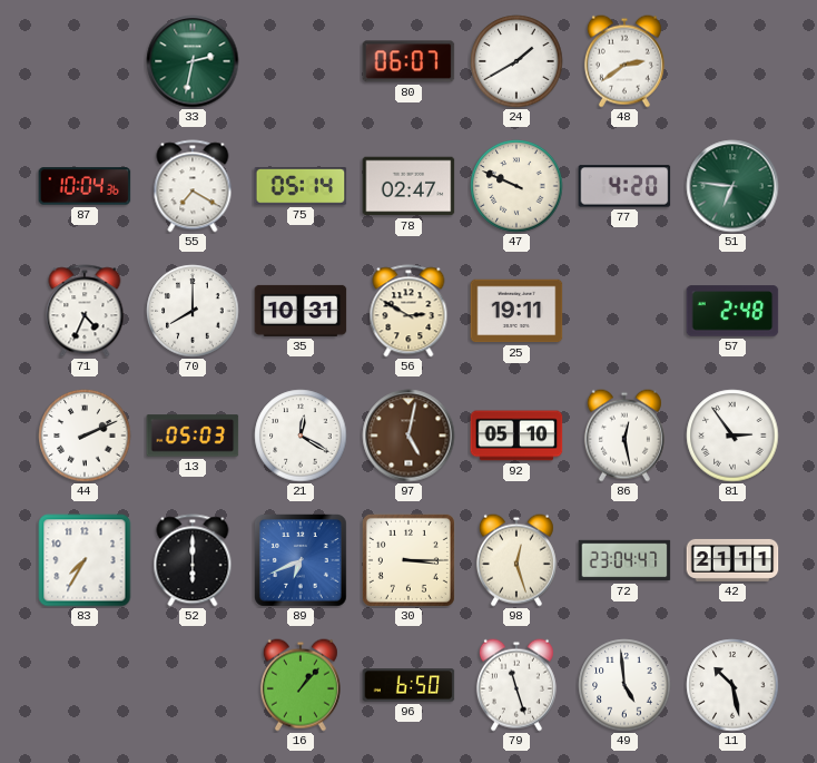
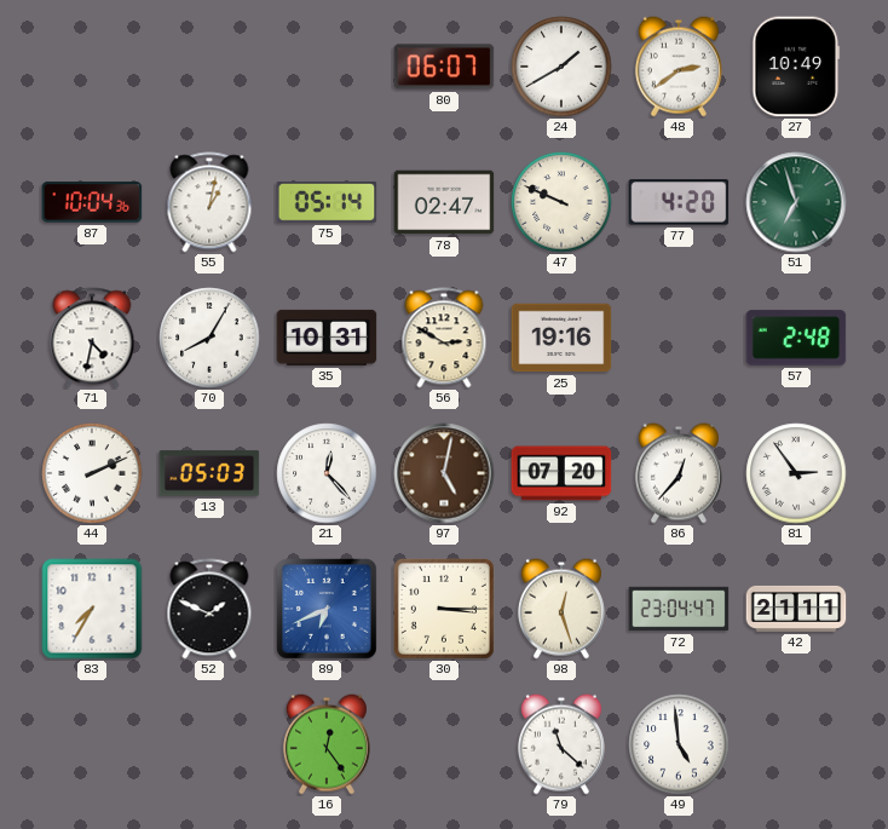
33: 2:32 -> none (193, 61)
27: none -> 10:49 (796, 67)
55: 7:20 -> 1:02 (209, 202)
51: 6:46 -> 6:57 (796, 202)
71: 4:34 -> 4:32 (92, 338)
70: 8:00 -> 8:05 (209, 338)
25: 19:11 -> 19:16 (561, 338)
21: 12:20 -> 12:23 (327, 473)
92: 05:10 -> 07:20 (561, 473)
86: 12:28 -> 12:37 (679, 473)
52: 6:00 -> 1:49 (209, 609)
16: 1:07 -> 12:24 (327, 744)
96: 6:50 -> none (408, 685)
79: 11:27 -> 11:22 (561, 744)
11: 10:28 -> none (732, 685)
